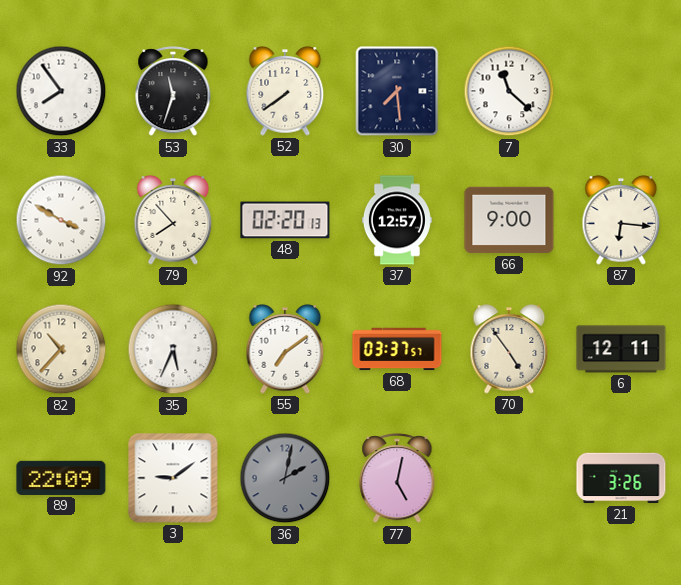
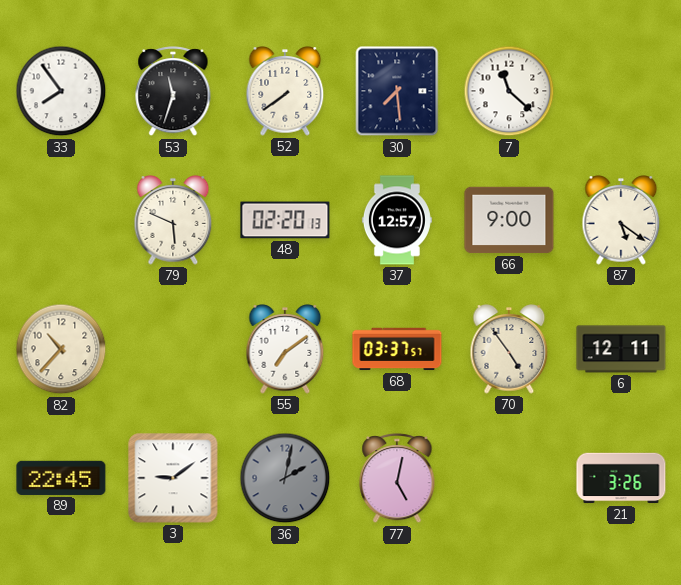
92: 3:50 -> none (61, 220)
79: 7:53 -> 5:49 (173, 220)
87: 6:16 -> 5:21 (621, 220)
35: 5:34 -> none (173, 349)
89: 22:09 -> 22:45 (61, 478)
